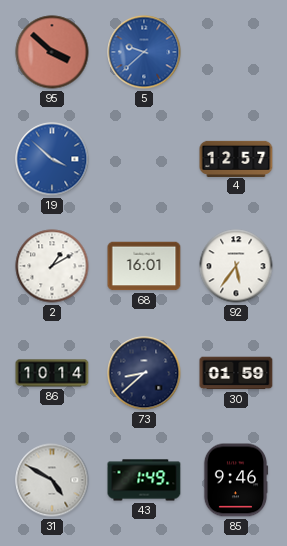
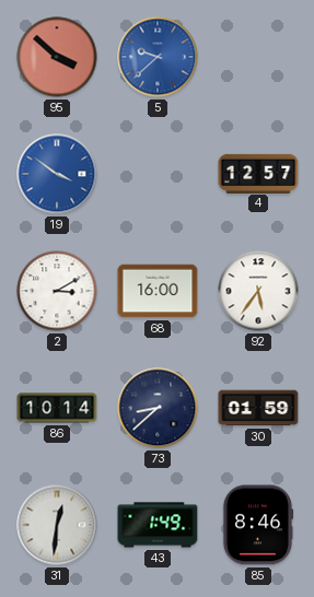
19: 3:52 -> 3:51 (57, 174)
2: 1:10 -> 3:10 (57, 291)
68: 16:01 -> 16:00 (158, 291)
31: 4:50 -> 12:31 (57, 525)
85: 9:46 -> 8:46 (258, 525)
